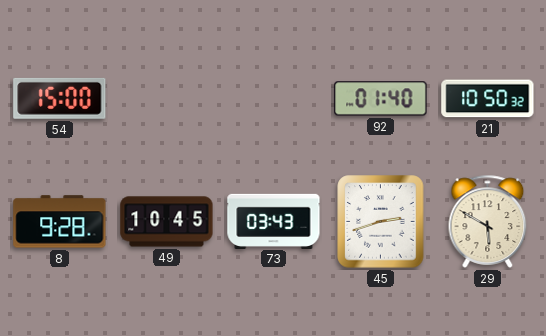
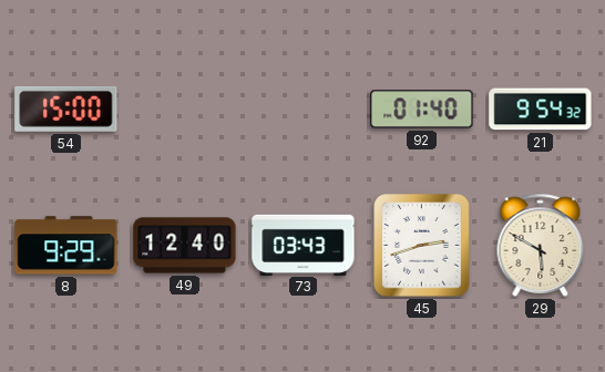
21: 10:50 -> 9:54 (541, 110)
8: 9:28 -> 9:29 (66, 246)
49: 10:45 -> 12:40 (185, 246)
